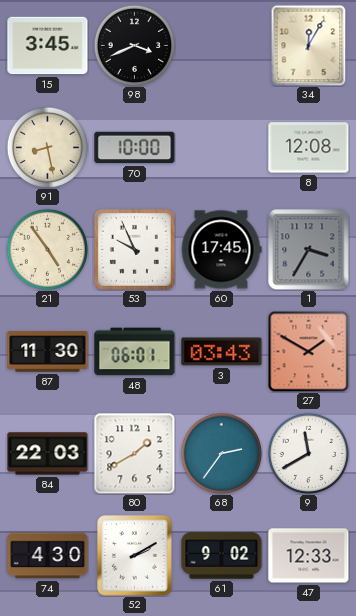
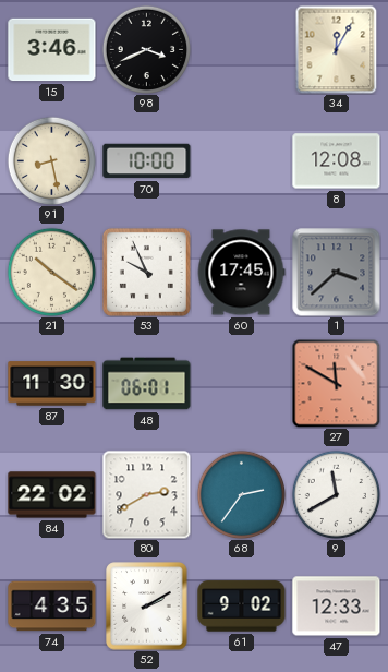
15: 3:45 -> 3:46 (52, 50)
21: 4:54 -> 10:21 (51, 272)
1: 3:35 -> 3:38 (337, 273)
3: 03:43 -> none (222, 352)
27: 1:50 -> 11:50 (336, 383)
84: 22:03 -> 22:02 (52, 495)
80: 1:40 -> 2:40 (146, 494)
74: 4:30 -> 4:35 (52, 607)
